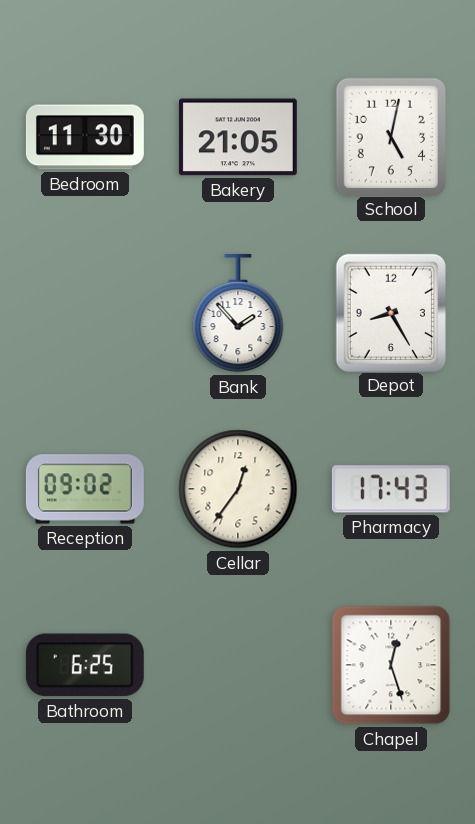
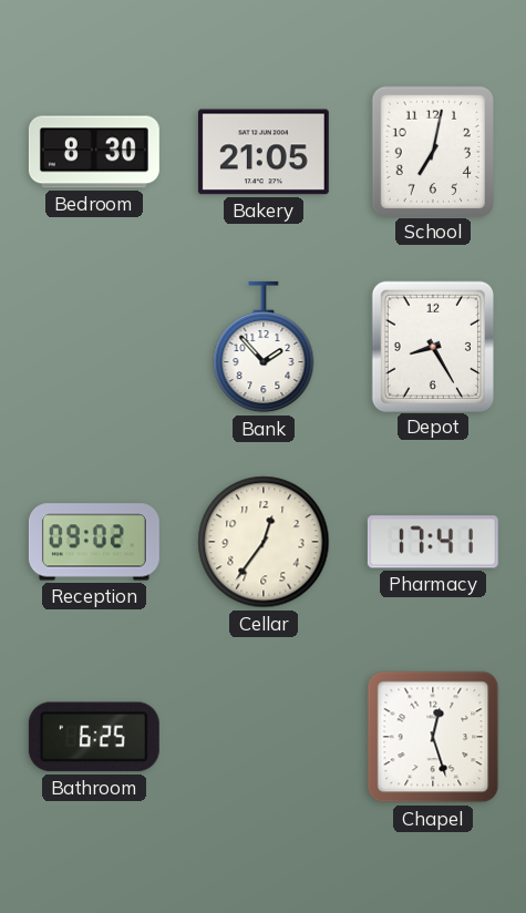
Bedroom: 11:30 -> 8:30 (94, 152)
School: 5:02 -> 7:02 (432, 151)
Pharmacy: 17:43 -> 17:41 (433, 542)
